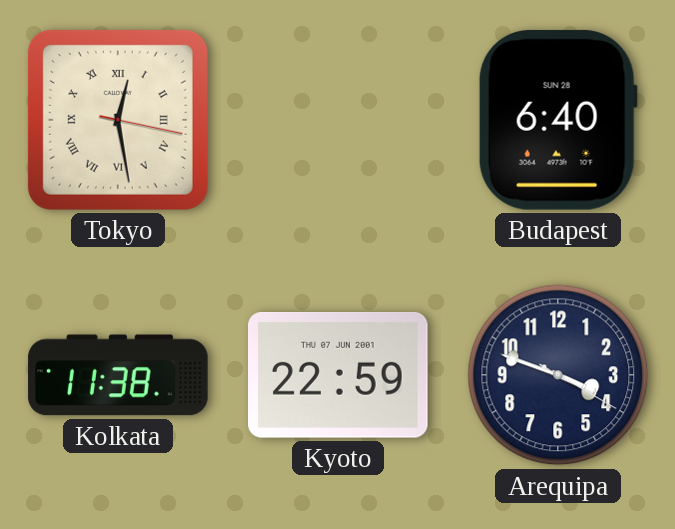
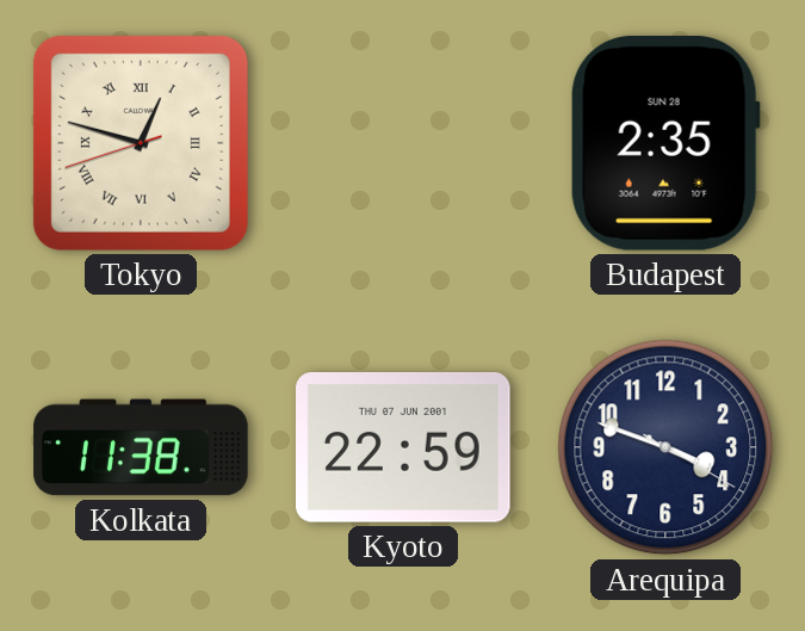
Tokyo: 12:28 -> 12:47 (141, 143)
Budapest: 6:40 -> 2:35 (665, 143)
